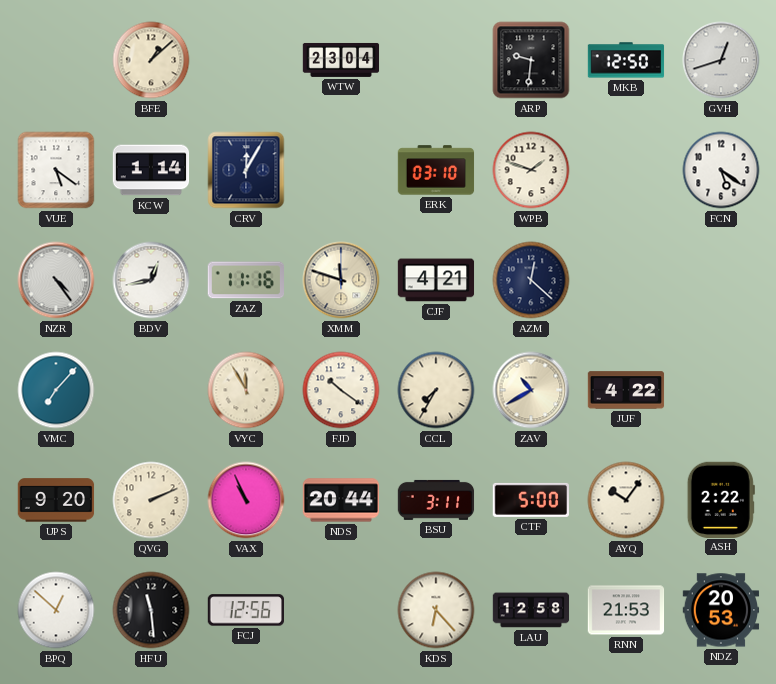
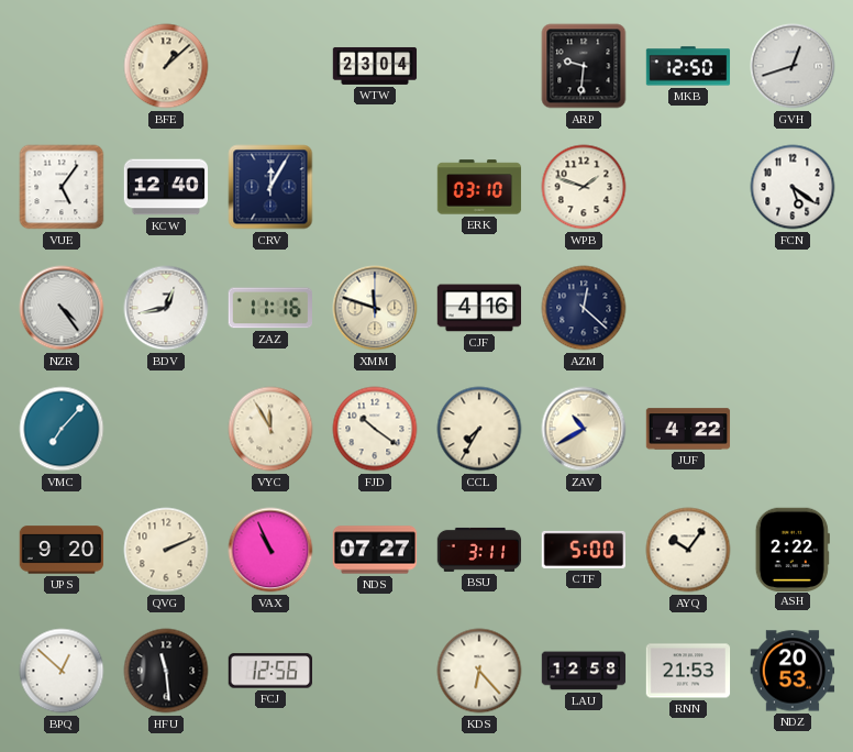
VUE: 5:21 -> 5:06 (62, 187)
KCW: 1:14 -> 12:40 (166, 187)
CJF: 4:21 -> 4:16 (479, 308)
NDS: 20:44 -> 07:27 (375, 550)
